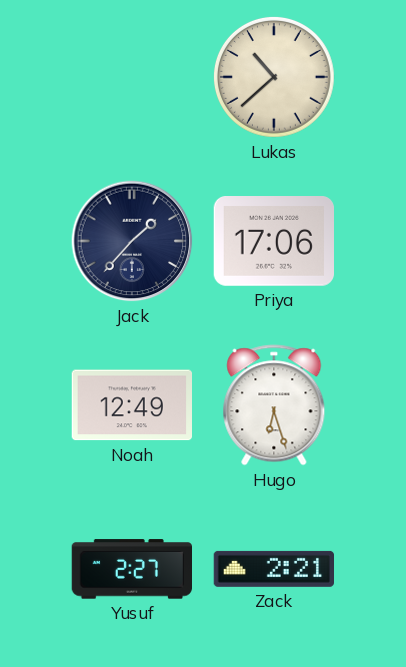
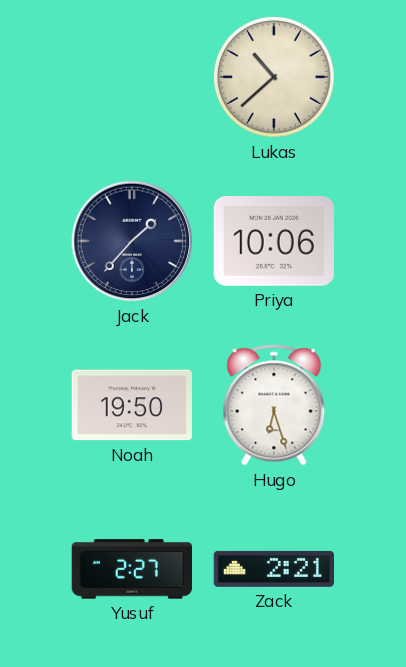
Priya: 17:06 -> 10:06 (273, 242)
Noah: 12:49 -> 19:50 (131, 405)
